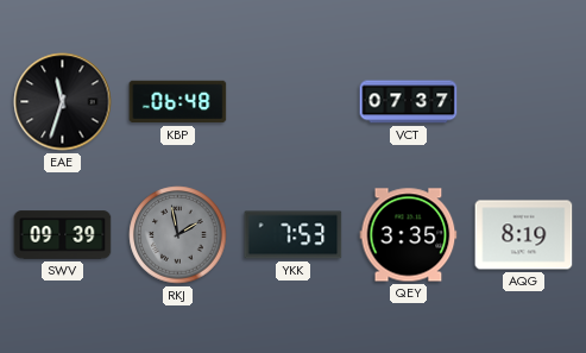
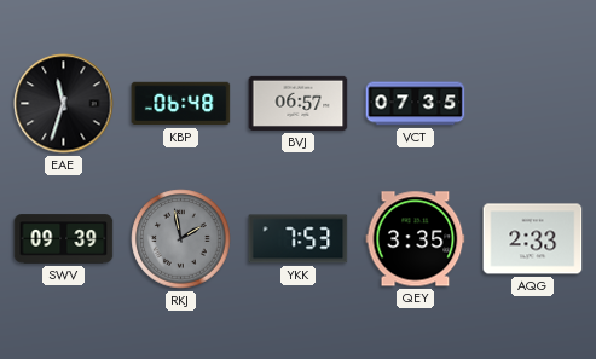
BVJ: none -> 06:57 (299, 103)
VCT: 07:37 -> 07:35 (416, 104)
AQG: 8:19 -> 2:33 (533, 239)
